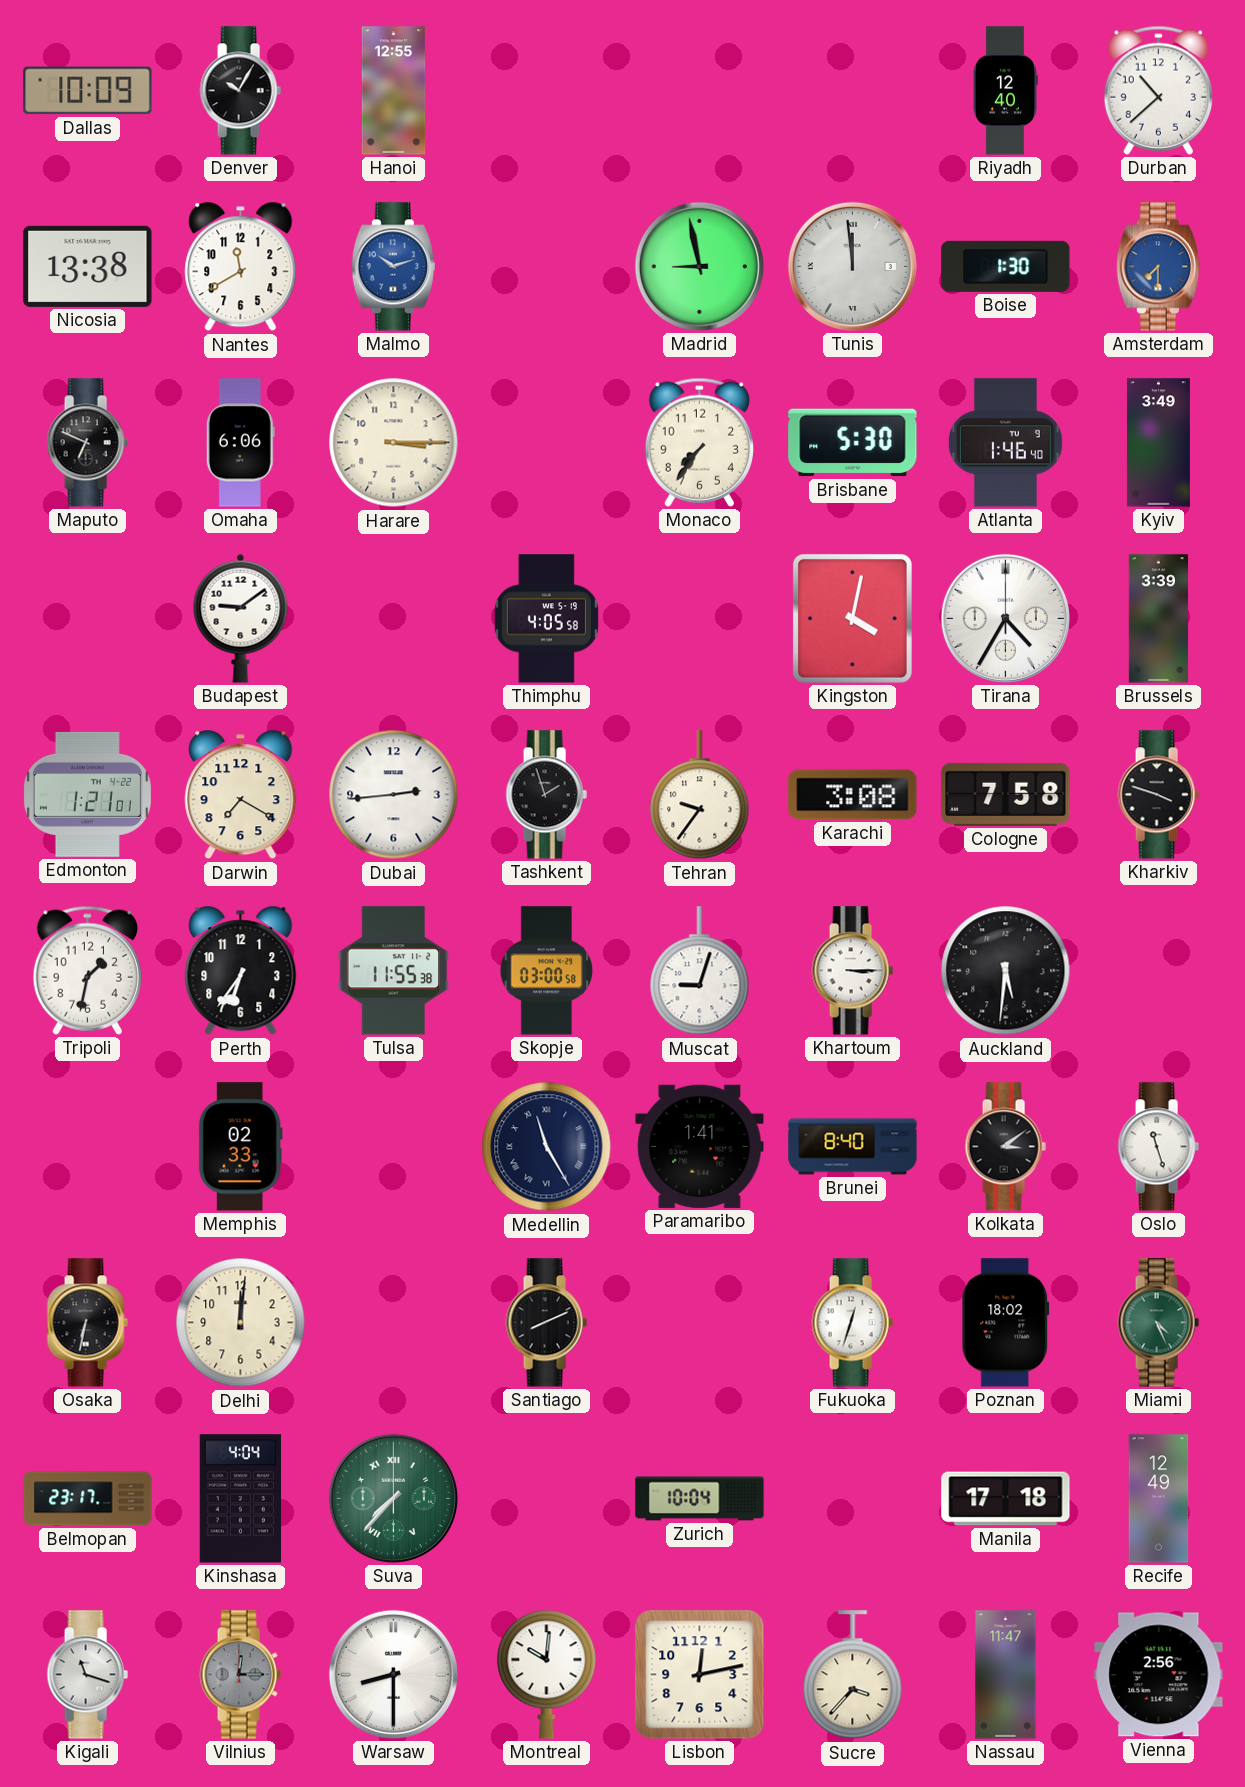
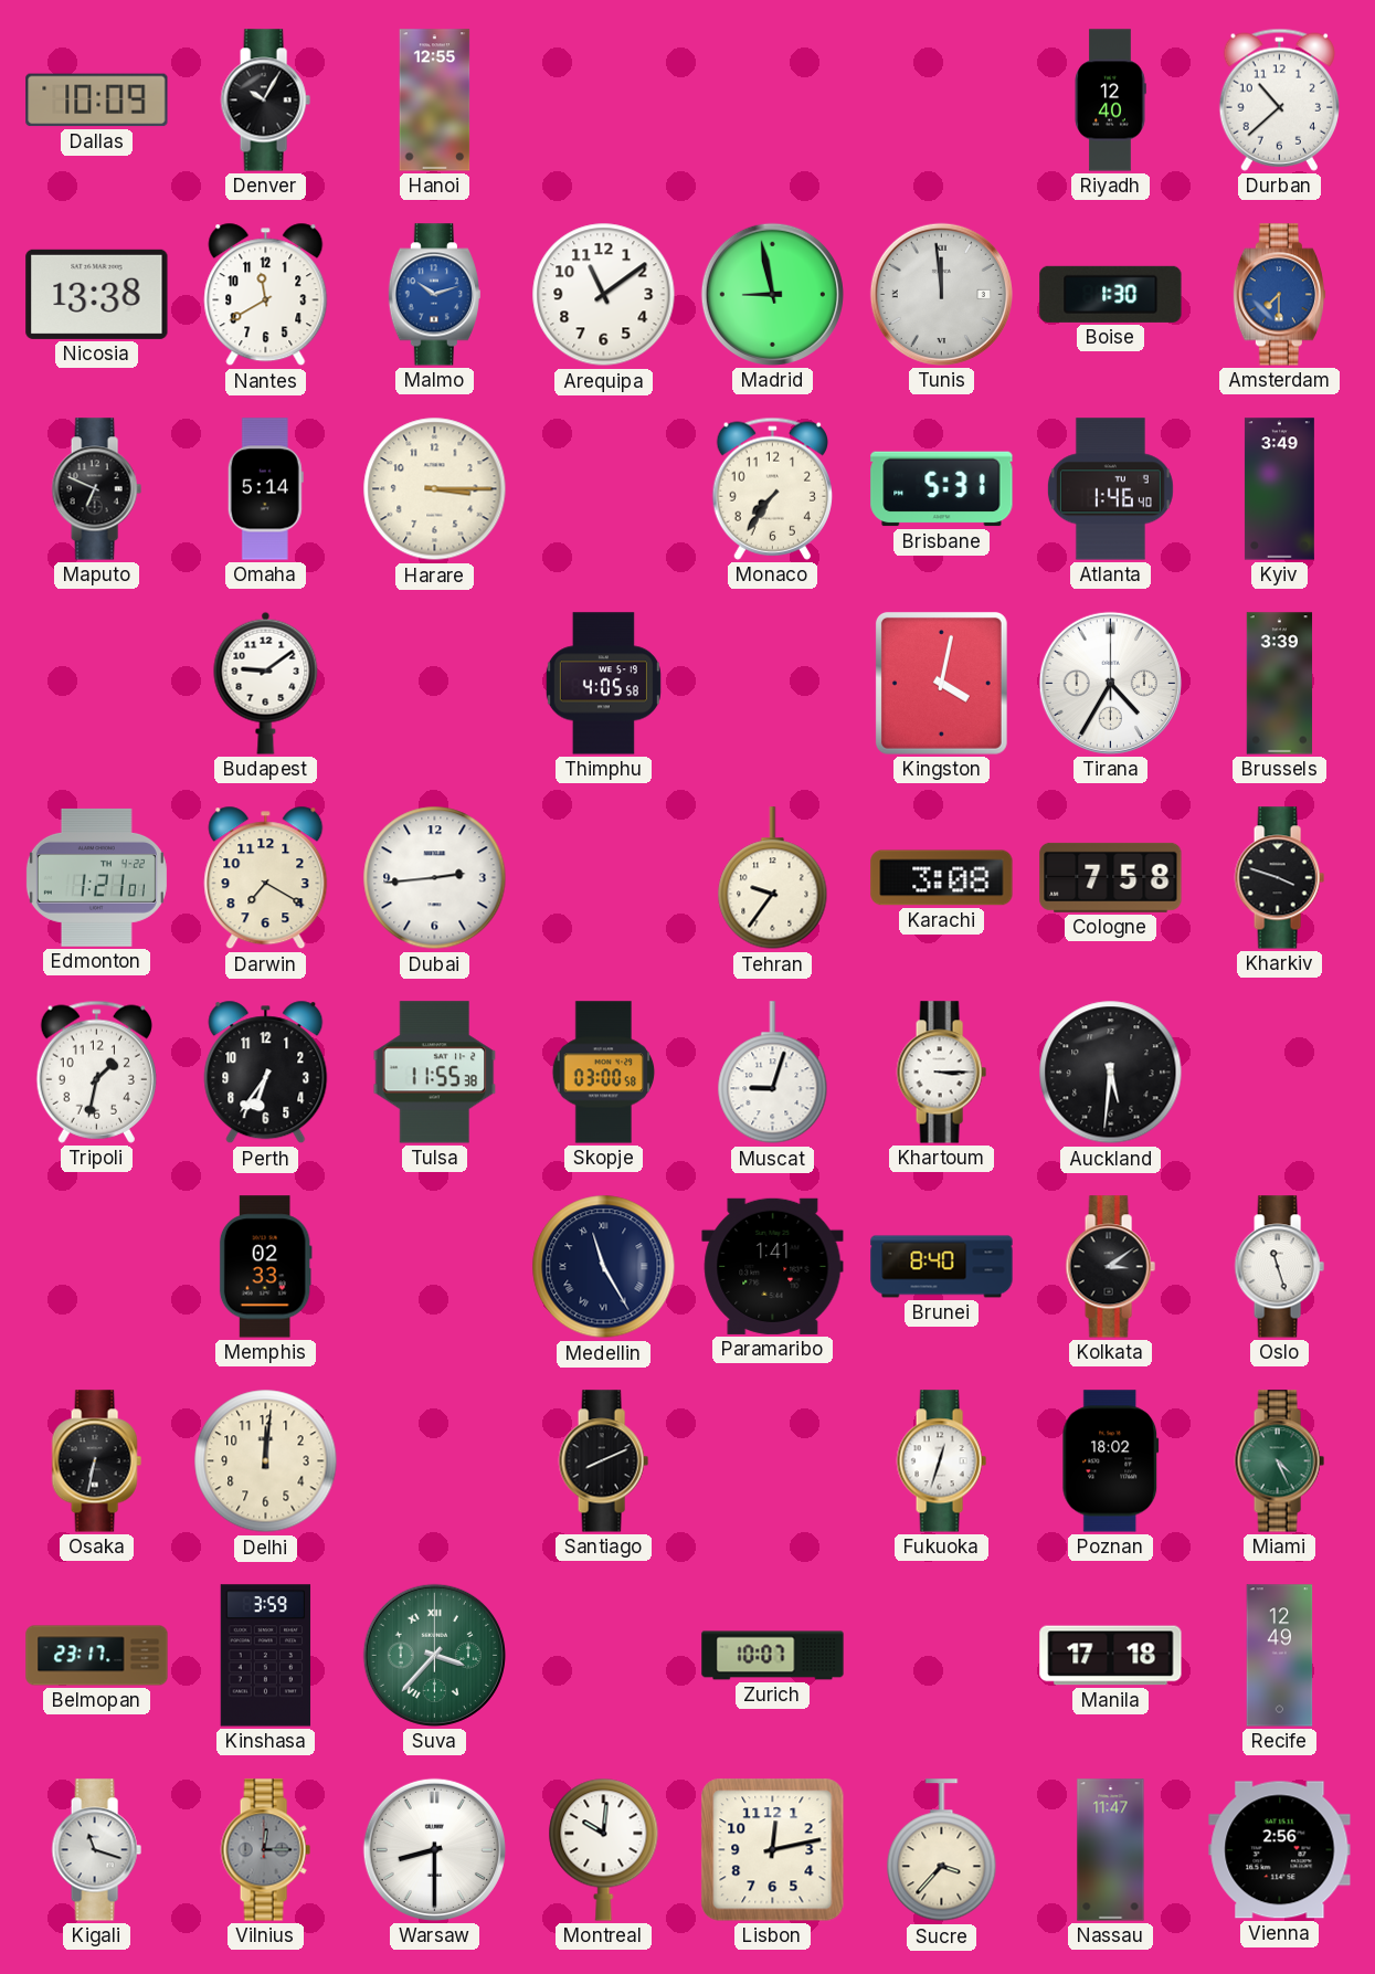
Arequipa: none -> 11:09 (604, 295)
Omaha: 6:06 -> 5:14 (265, 489)
Brisbane: 5:30 -> 5:31 (942, 489)
Tashkent: 1:57 -> none (546, 795)
Kinshasa: 4:04 -> 3:59 (266, 1656)
Suva: 7:37 -> 3:37 (434, 1655)
Zurich: 10:04 -> 10:07 (773, 1656)
